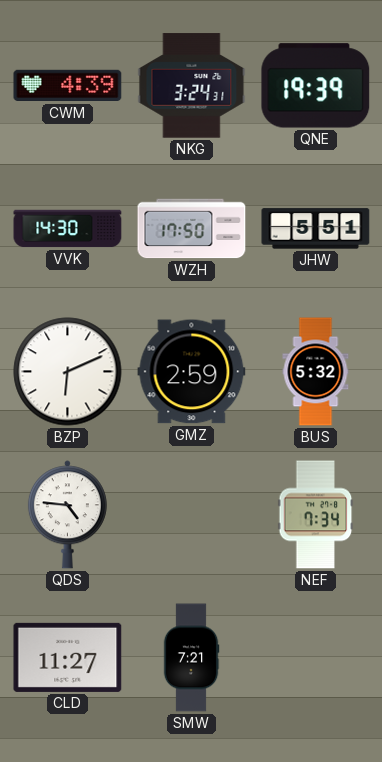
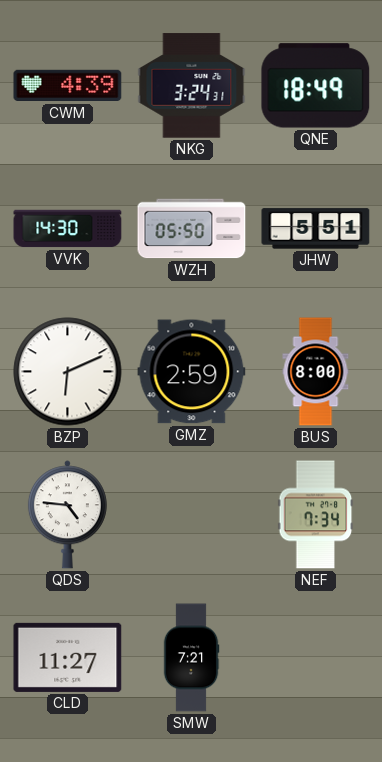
QNE: 19:39 -> 18:49 (316, 86)
WZH: 17:50 -> 05:50 (192, 229)
BUS: 5:32 -> 8:00 (316, 372)
